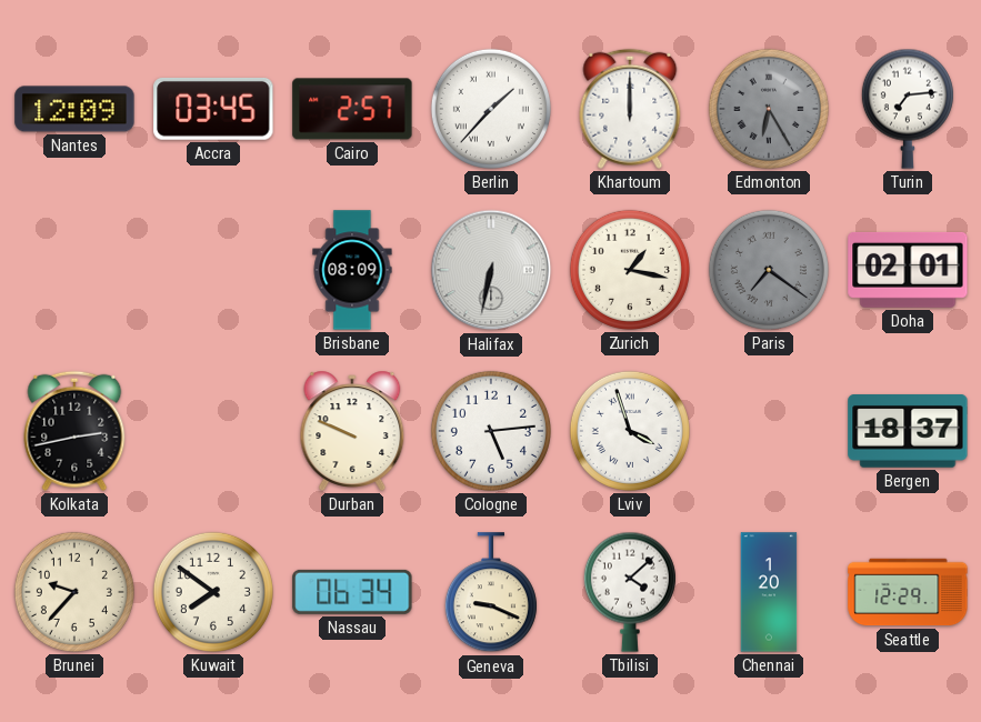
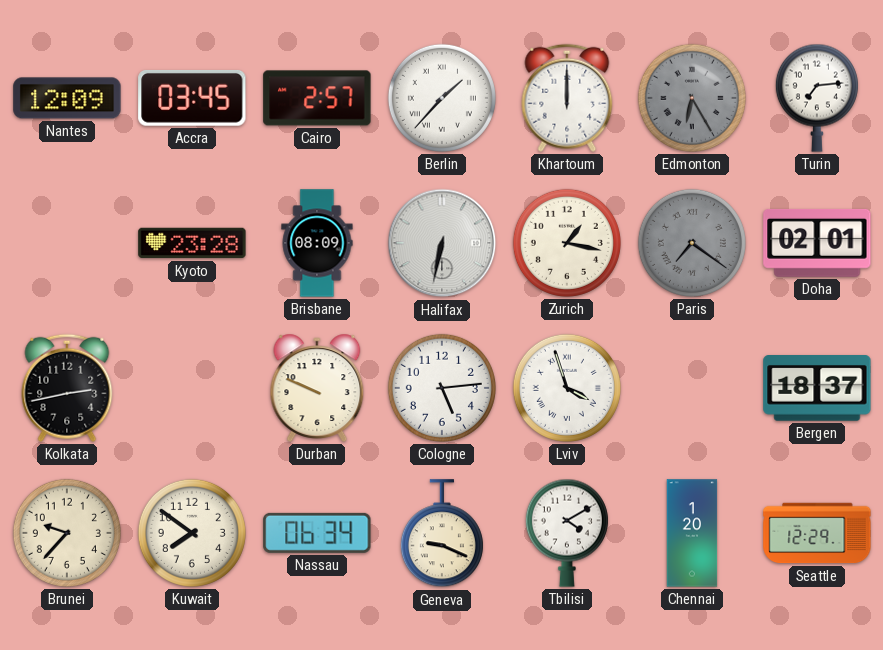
Kyoto: none -> 23:28 (192, 243)
Tbilisi: 4:08 -> 4:10 (567, 533)
